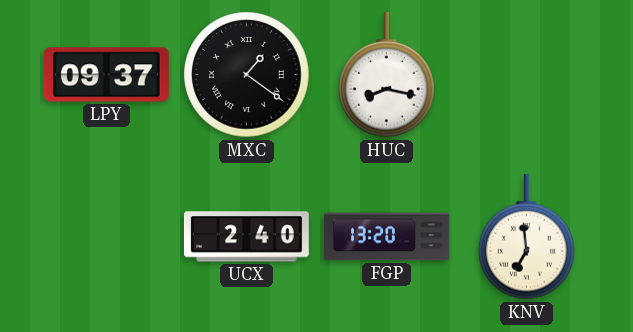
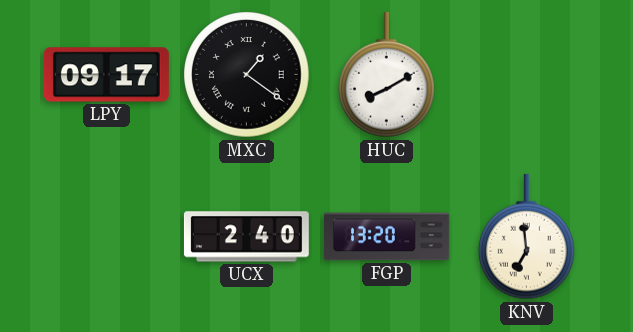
LPY: 09:37 -> 09:17 (106, 75)
HUC: 8:17 -> 8:10 (387, 75)
